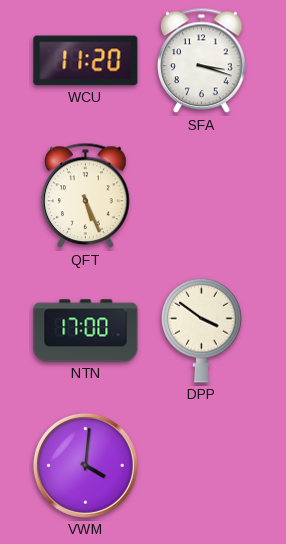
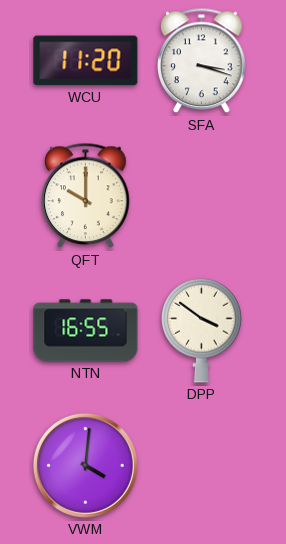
QFT: 5:26 -> 10:00 (86, 196)
NTN: 17:00 -> 16:55 (86, 331)
